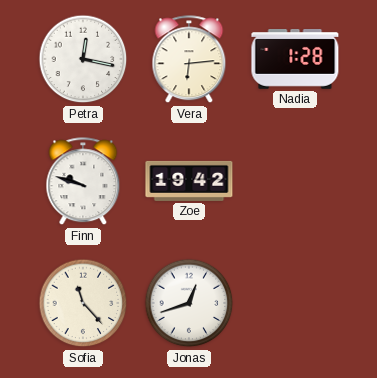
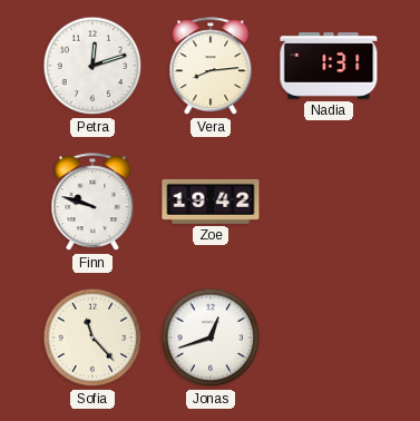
Petra: 12:17 -> 12:12 (92, 66)
Vera: 6:14 -> 8:14 (211, 67)
Nadia: 1:28 -> 1:31 (329, 67)
